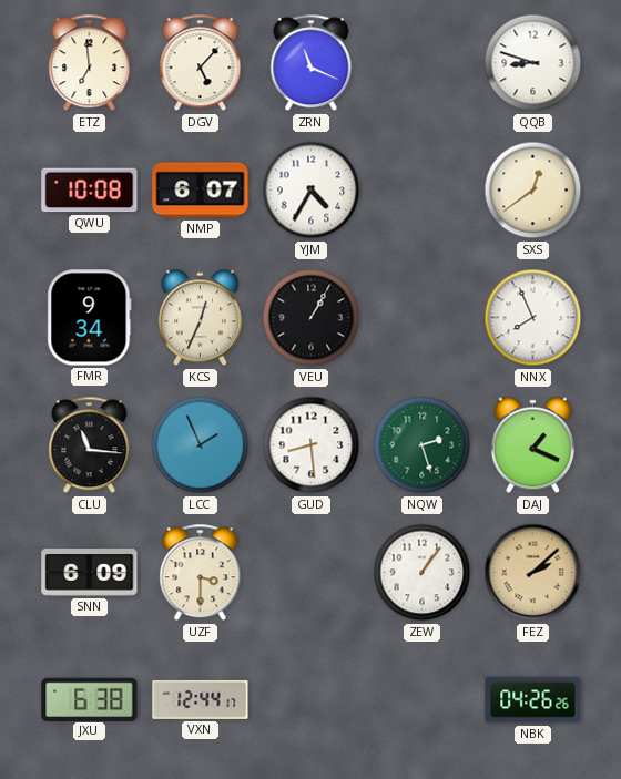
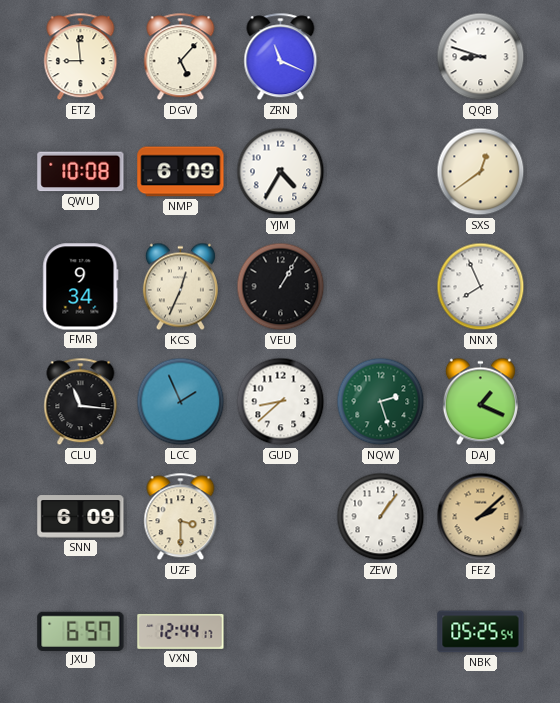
ETZ: 6:59 -> 8:59 (81, 57)
NMP: 6:07 -> 6:09 (181, 172)
GUD: 8:29 -> 8:38 (281, 402)
JXU: 6:38 -> 6:57 (81, 631)
NBK: 04:26 -> 05:25 (481, 632)
